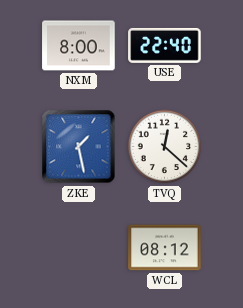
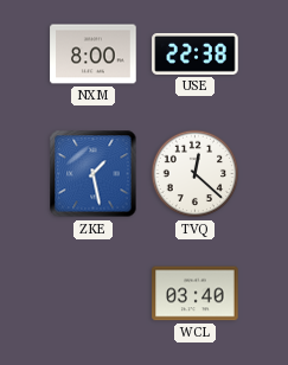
USE: 22:40 -> 22:38 (196, 53)
WCL: 08:12 -> 03:40 (196, 294)
